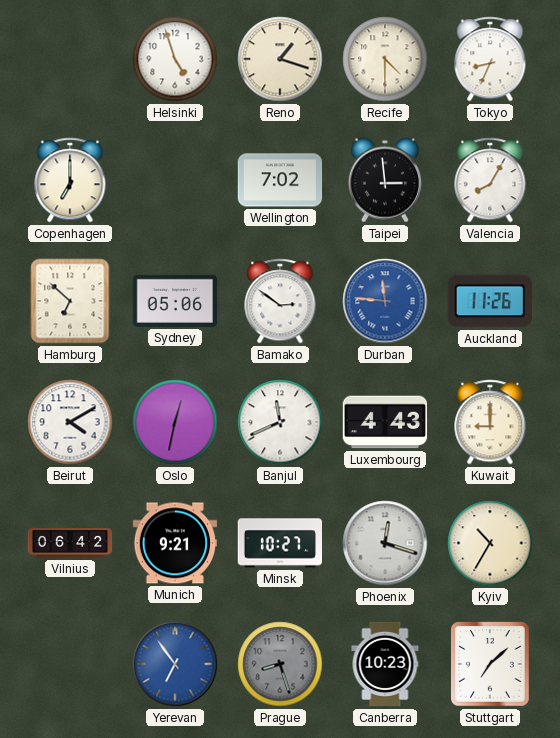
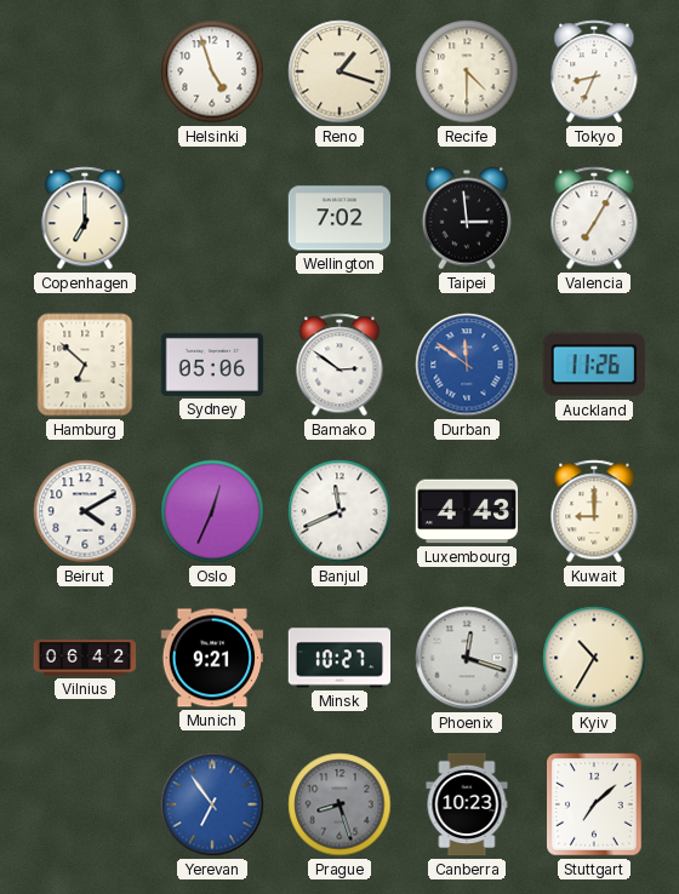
Valencia: 8:05 -> 7:05 (594, 218)
Durban: 11:46 -> 11:51 (467, 365)
Oslo: 12:32 -> 12:34 (212, 511)
